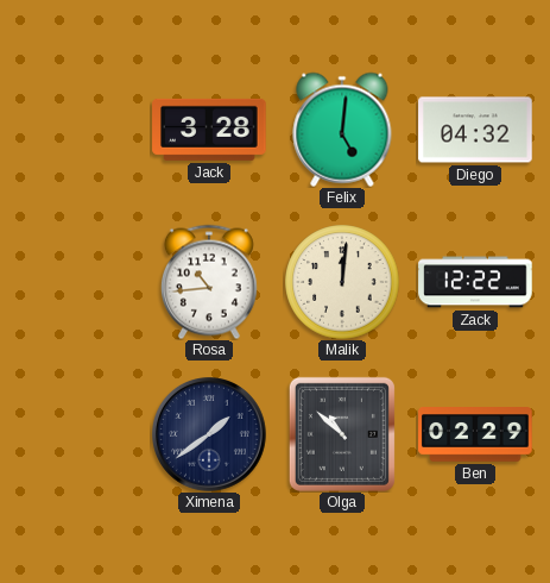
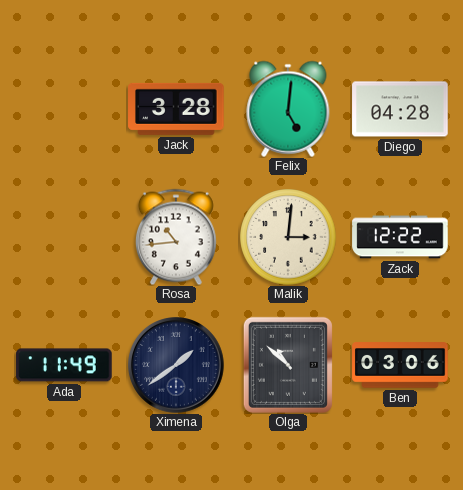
Diego: 04:32 -> 04:28 (400, 109)
Malik: 12:01 -> 3:01 (288, 237)
Ada: none -> 11:49 (64, 365)
Ben: 02:29 -> 03:06 (400, 365)
